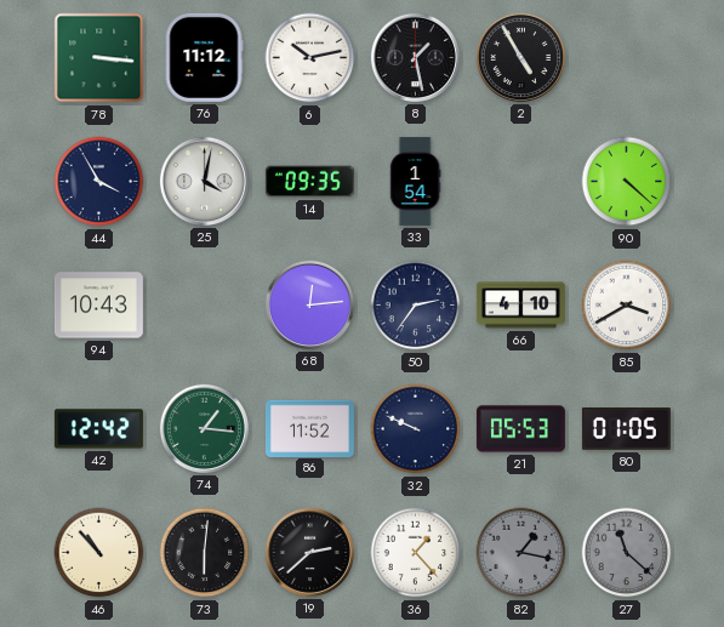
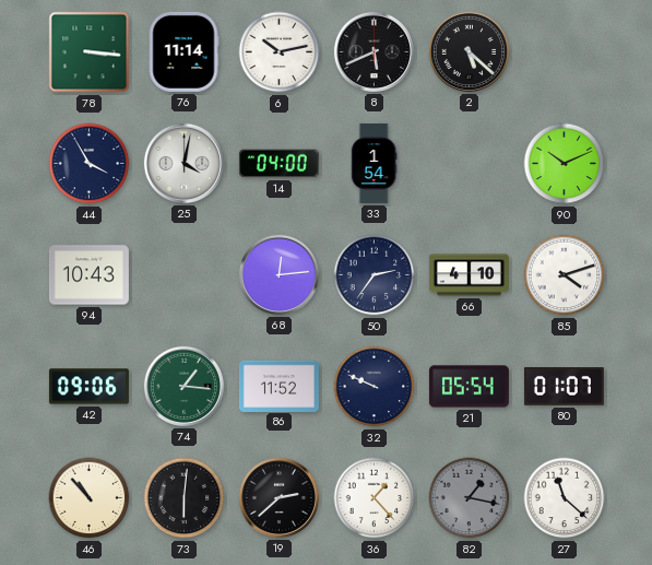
76: 11:12 -> 11:14 (183, 51)
8: 1:28 -> 5:41 (374, 51)
2: 4:55 -> 5:22 (469, 51)
14: 09:35 -> 04:00 (278, 164)
90: 4:22 -> 10:11 (565, 164)
85: 3:40 -> 4:12 (565, 275)
42: 12:42 -> 09:06 (88, 387)
21: 05:53 -> 05:54 (469, 387)
80: 01:05 -> 01:07 (564, 387)
27 dial: grey -> white (565, 498)
